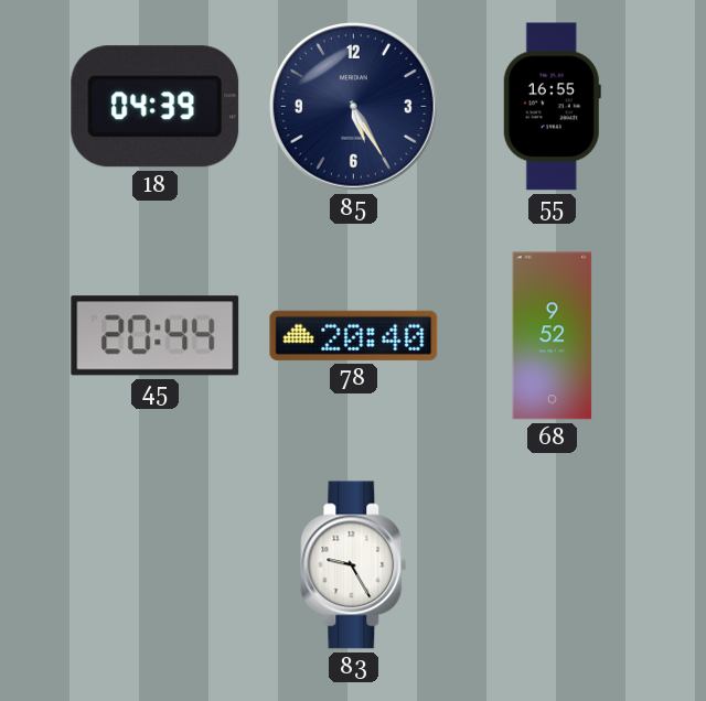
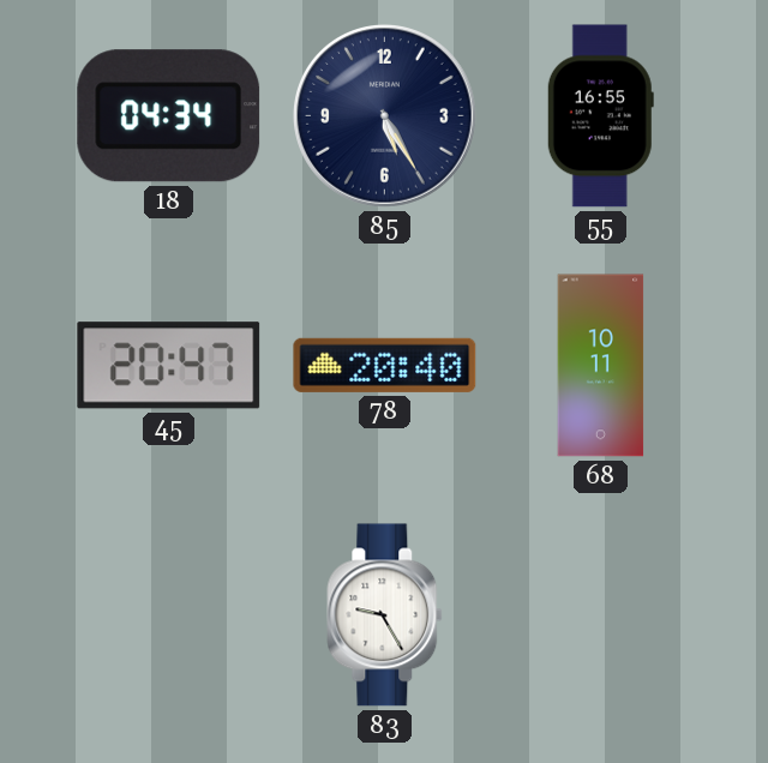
18: 04:39 -> 04:34 (169, 116)
45: 20:44 -> 20:47 (169, 366)
68: 9:52 -> 10:11 (601, 366)
